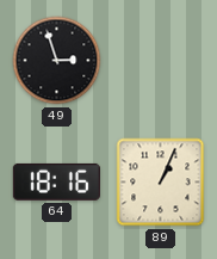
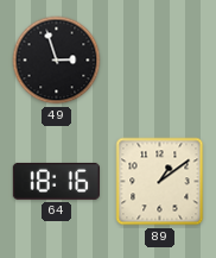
89: 1:04 -> 1:09 (160, 182)
